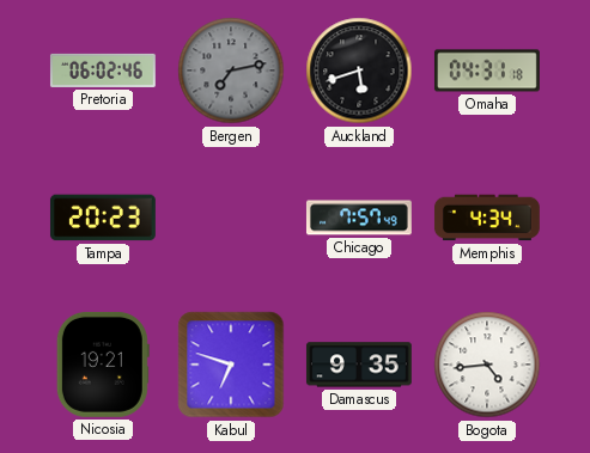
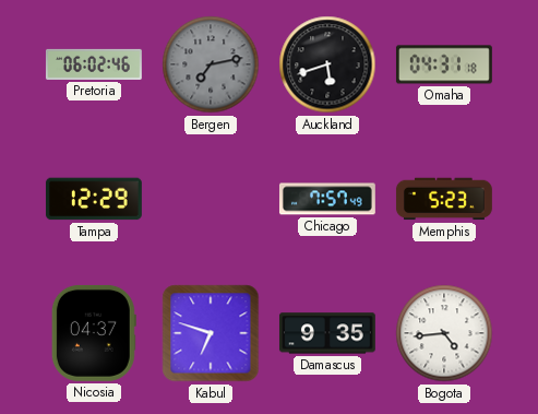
Tampa: 20:23 -> 12:29 (94, 199)
Memphis: 4:34 -> 5:23 (444, 199)
Nicosia: 19:21 -> 04:37 (94, 333)
